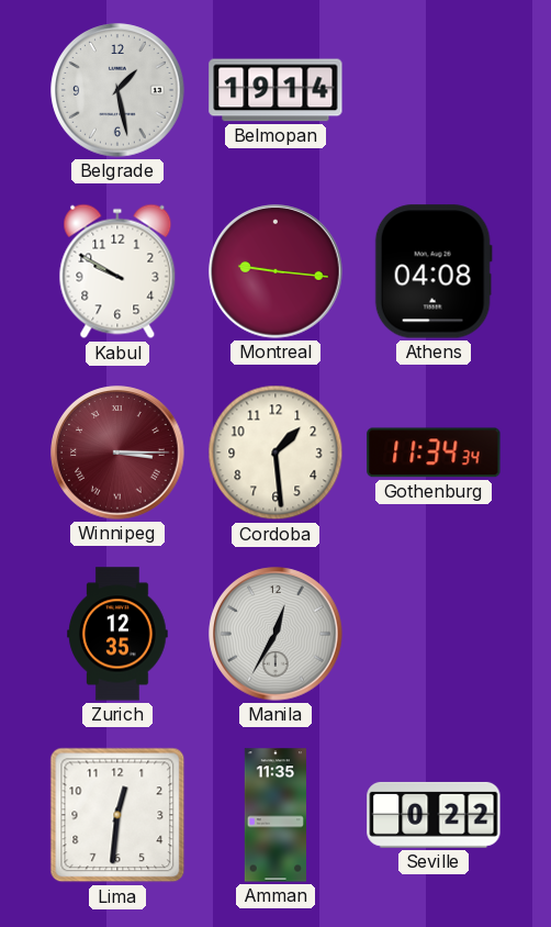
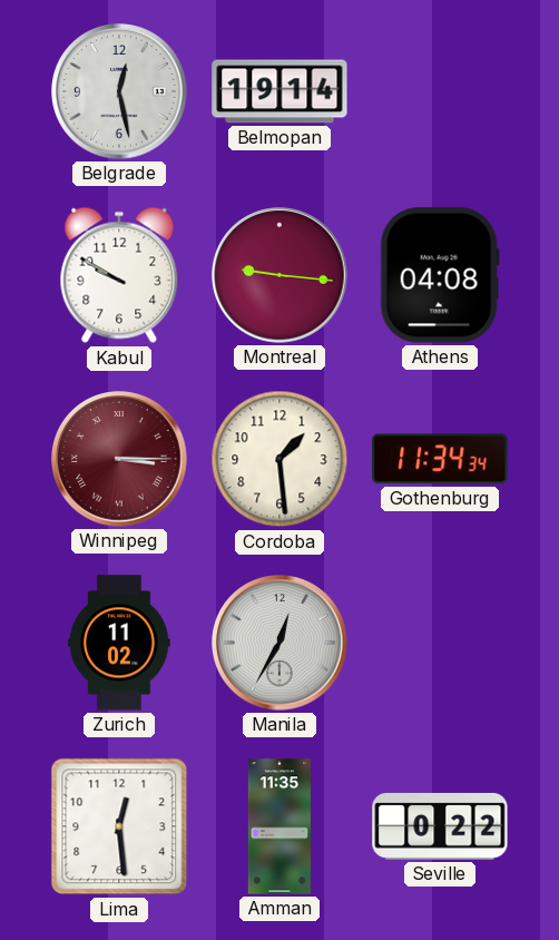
Belgrade: 1:28 -> 12:28 (119, 91)
Zurich: 12:35 -> 11:02 (119, 643)
Lima: 12:31 -> 12:29 (119, 826)
